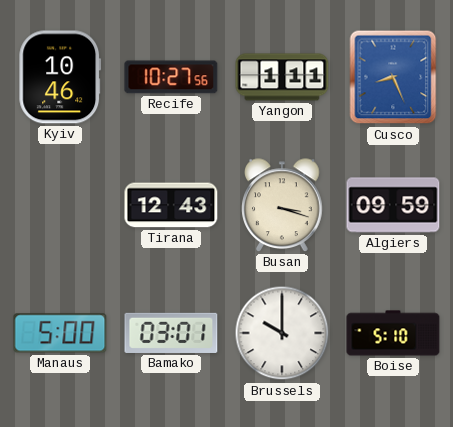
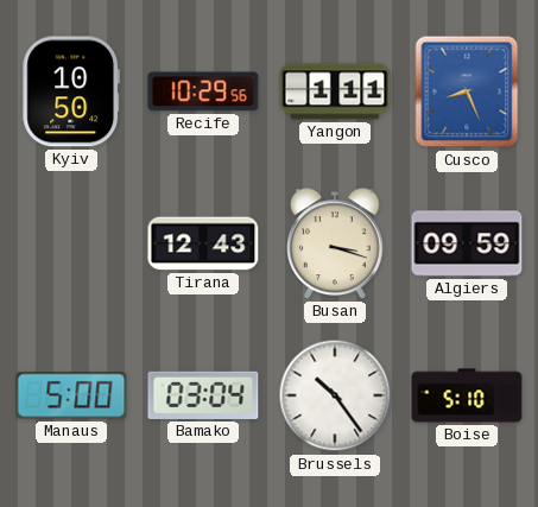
Kyiv: 10:46 -> 10:50 (71, 91)
Recife: 10:27 -> 10:29 (203, 91)
Bamako: 03:01 -> 03:04 (203, 395)
Brussels: 10:00 -> 10:24 (335, 395)
